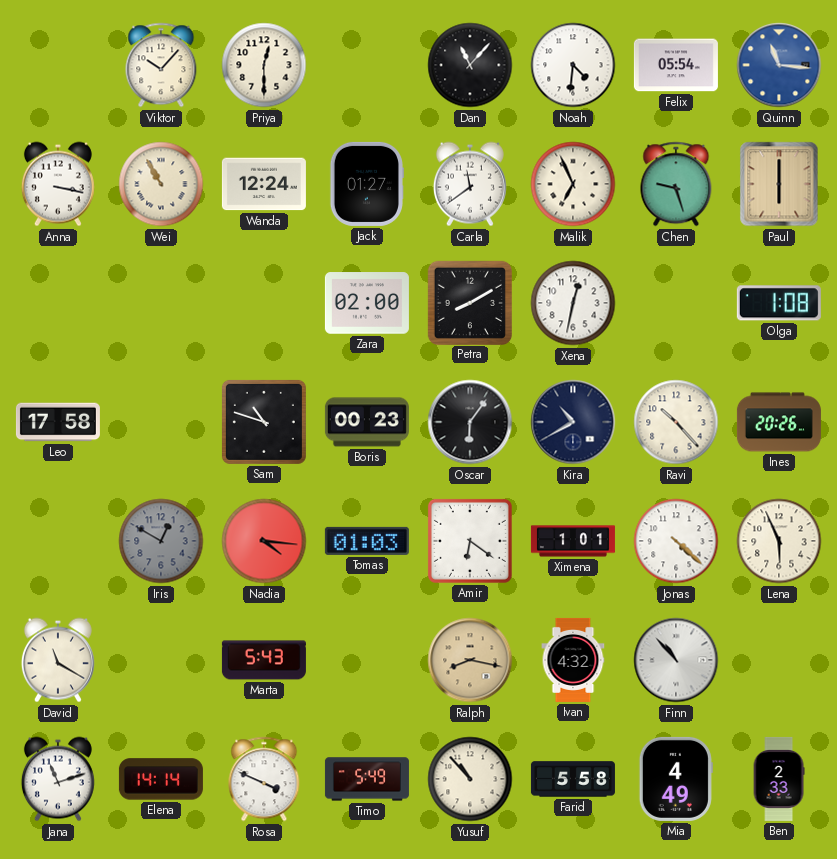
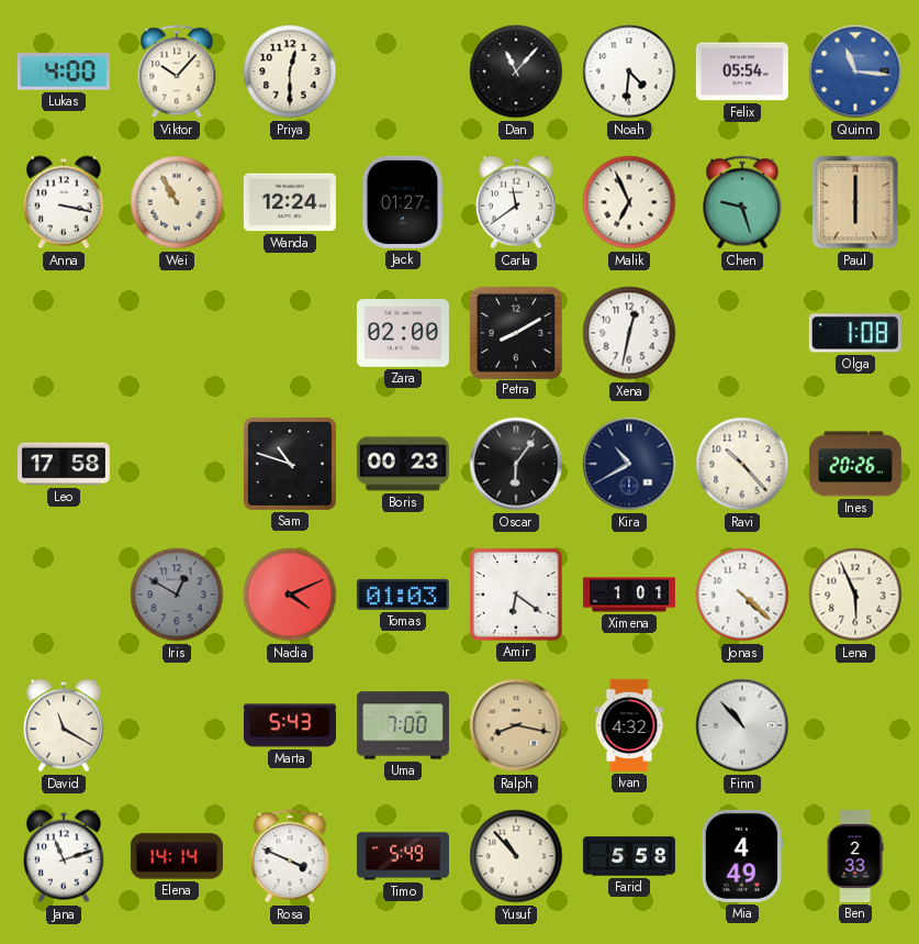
Lukas: none -> 4:00 (64, 71)
Nadia: 4:16 -> 4:11 (290, 595)
Uma: none -> 7:00 (403, 725)
